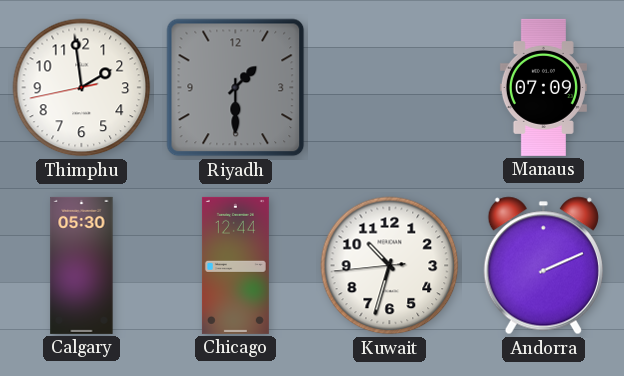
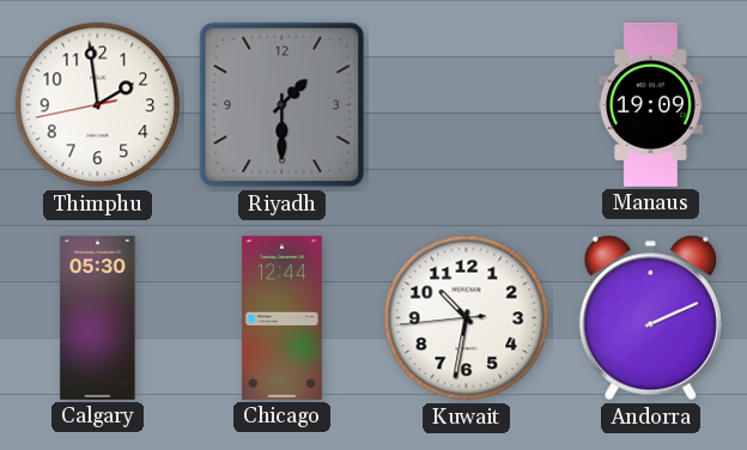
Manaus: 07:09 -> 19:09 (650, 104)
Kuwait: 10:32 -> 10:31 (467, 318)
